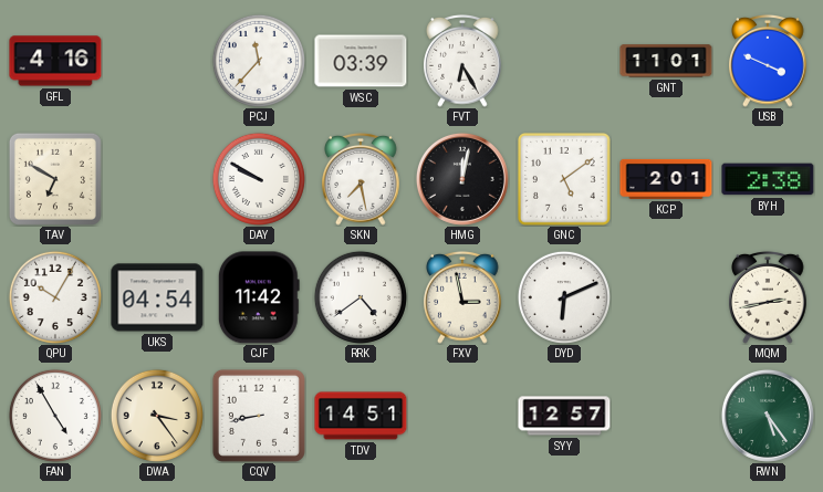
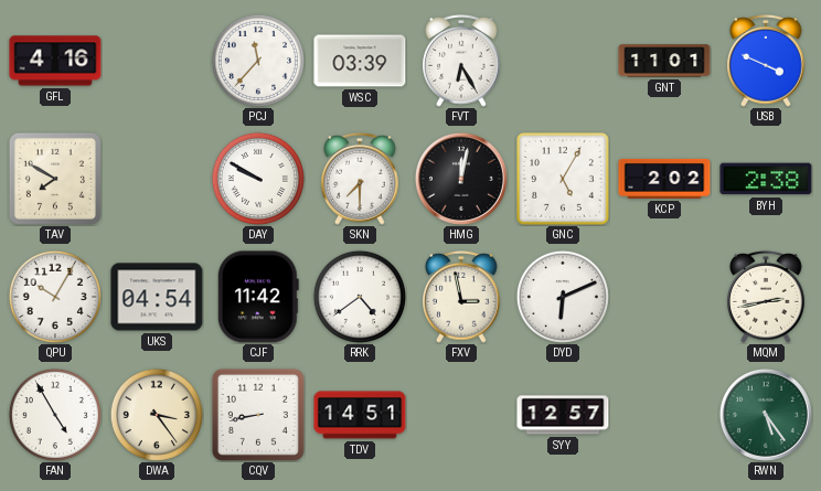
TAV: 6:50 -> 7:50 (55, 179)
SKN: 7:28 -> 7:30 (360, 179)
GNC: 5:09 -> 5:05 (564, 180)
KCP: 2:01 -> 2:02 (664, 179)
